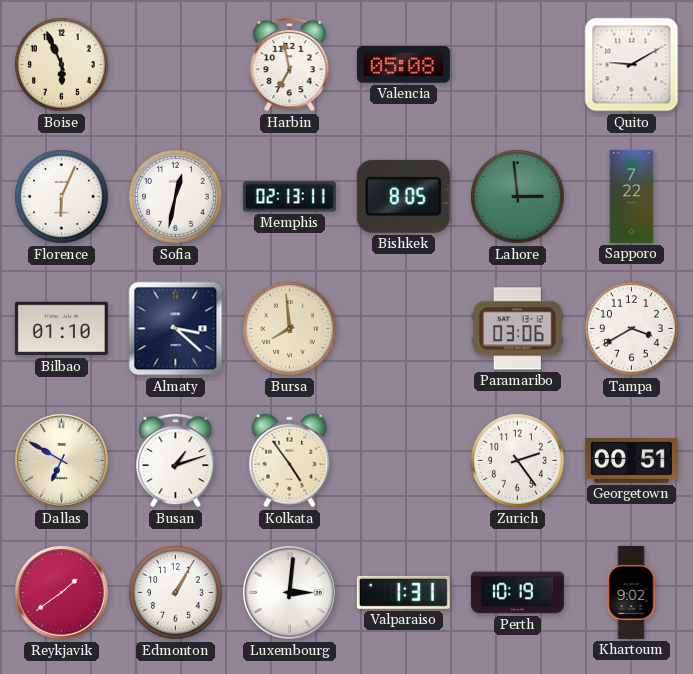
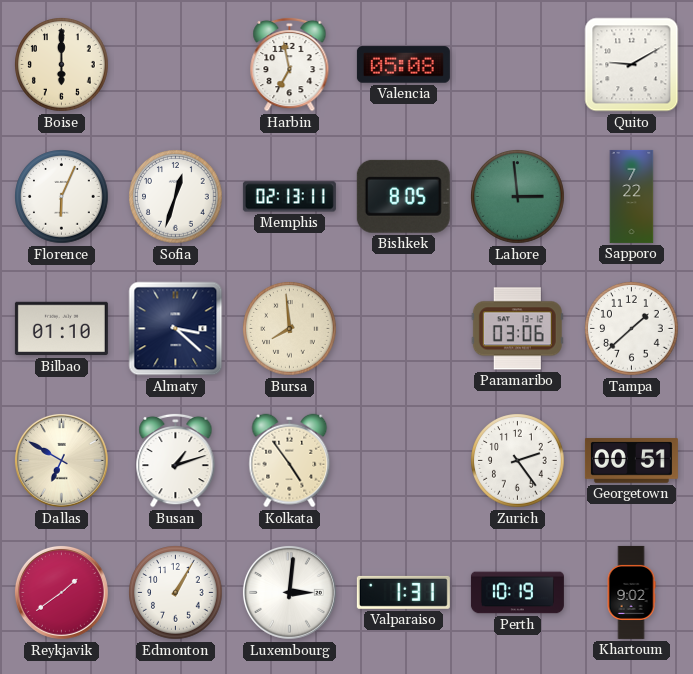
Boise: 5:56 -> 6:00 (62, 65)
Sofia: 12:32 -> 12:33 (176, 197)
Tampa: 3:40 -> 1:38 (632, 329)
